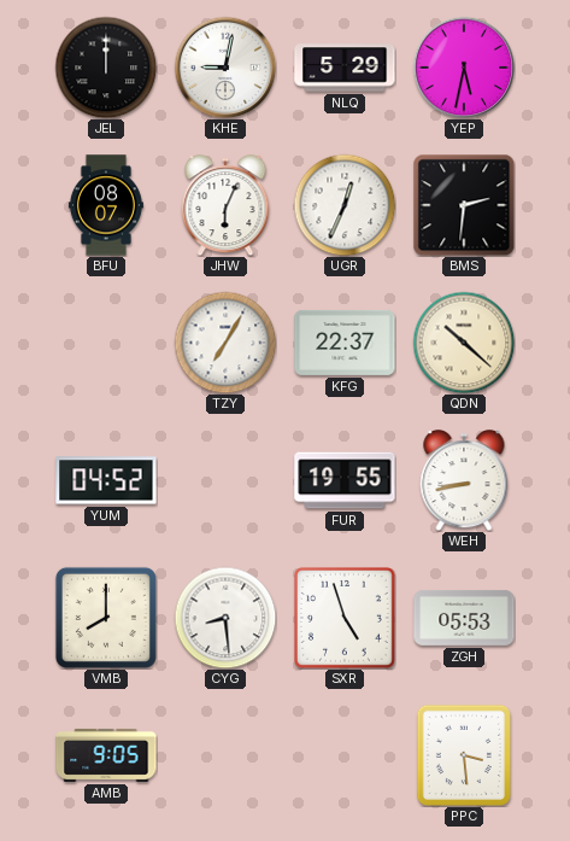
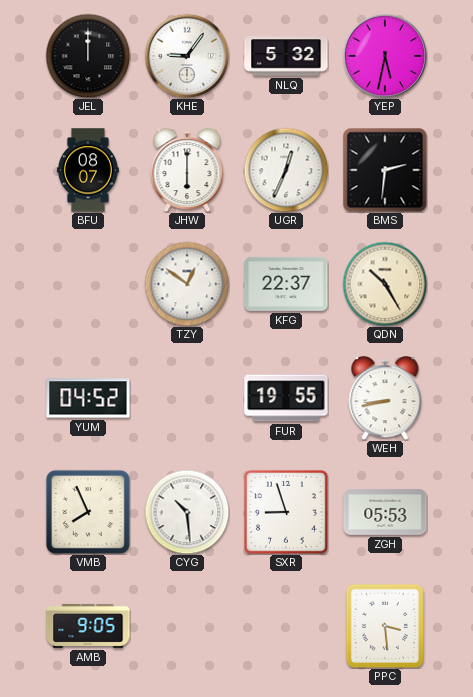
KHE: 9:02 -> 9:06 (187, 56)
NLQ: 5:29 -> 5:32 (286, 56)
JHW: 6:04 -> 6:00 (187, 171)
TZY: 7:05 -> 12:51 (187, 284)
QDN: 10:22 -> 10:25 (385, 284)
VMB: 8:00 -> 7:56 (88, 512)
CYG: 8:29 -> 10:29 (187, 512)
SXR: 4:57 -> 8:57 (286, 512)
